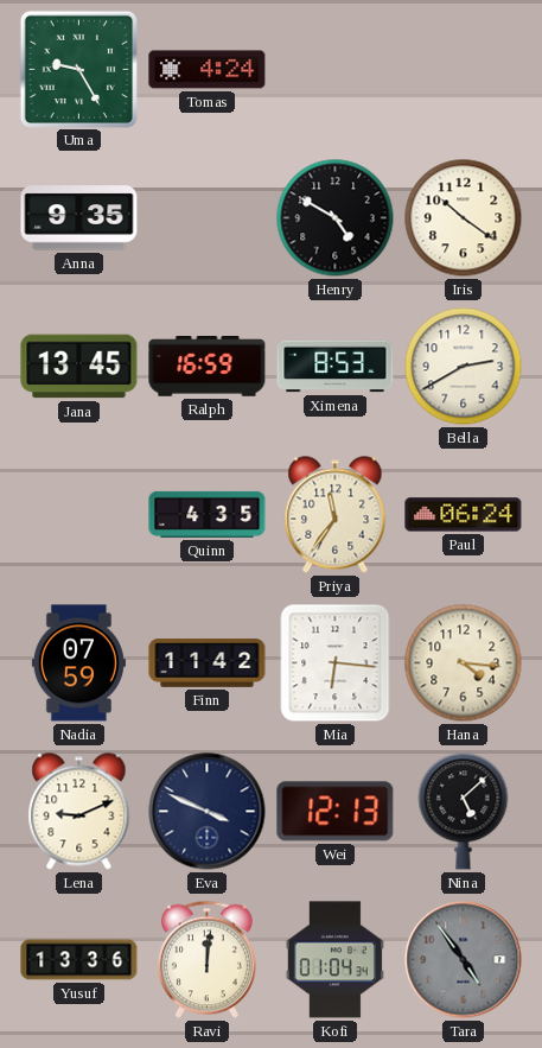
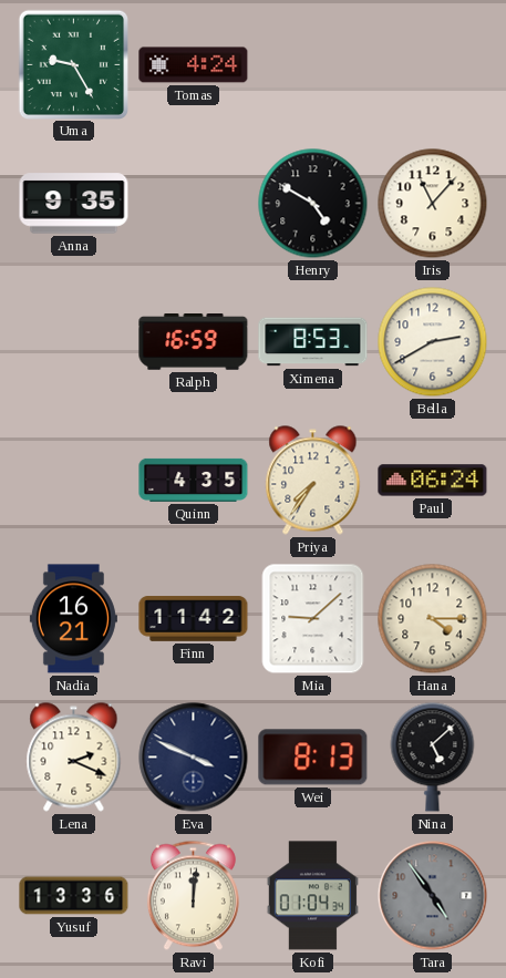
Iris: 10:21 -> 11:07 (433, 204)
Jana: 13:45 -> none (79, 367)
Priya: 11:36 -> 7:36 (313, 481)
Nadia: 07:59 -> 16:21 (73, 619)
Mia: 6:16 -> 9:08 (313, 619)
Hana: 4:16 -> 4:15 (433, 619)
Lena: 9:11 -> 2:19 (74, 758)
Wei: 12:13 -> 8:13 (313, 758)
